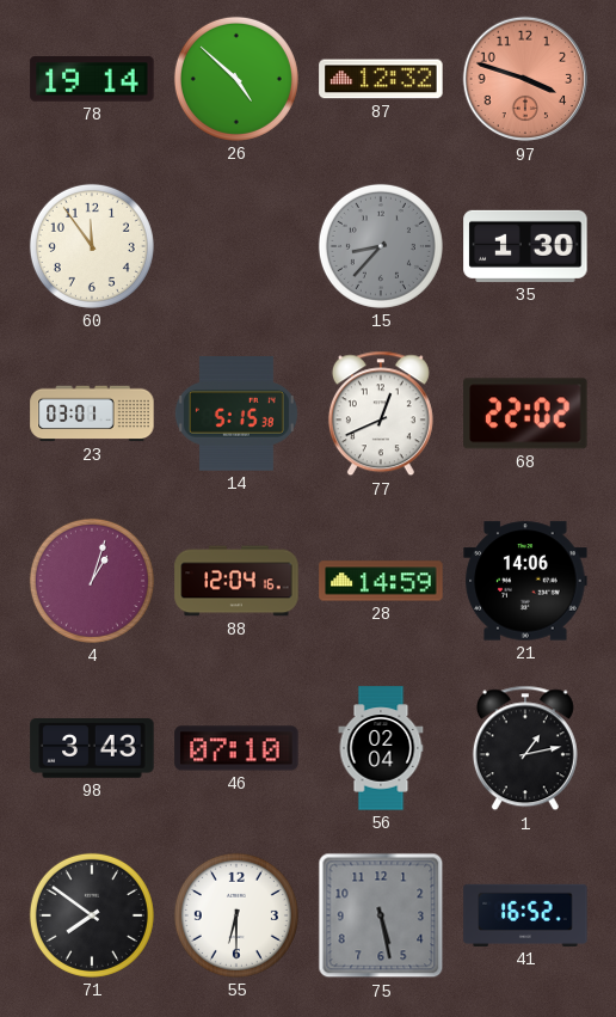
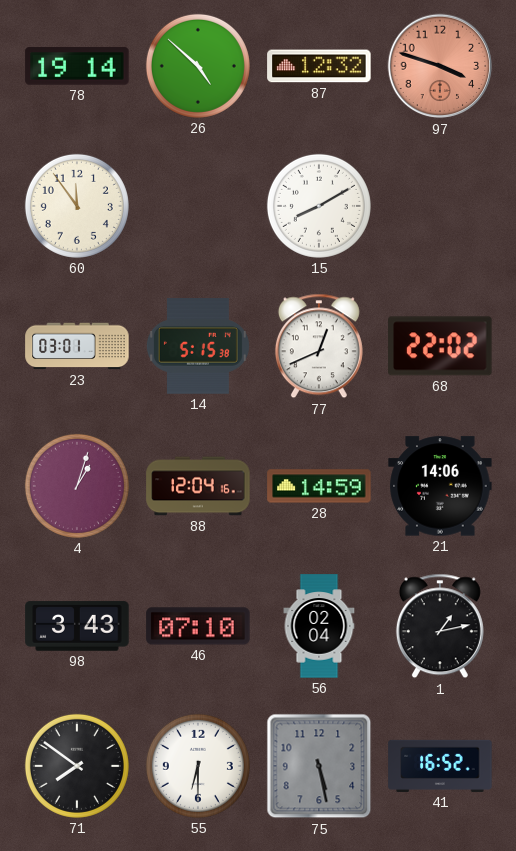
15: 8:37 -> 8:10 (319, 206)
15 dial: grey -> white (319, 206)
35: 1:30 -> none (525, 246)
